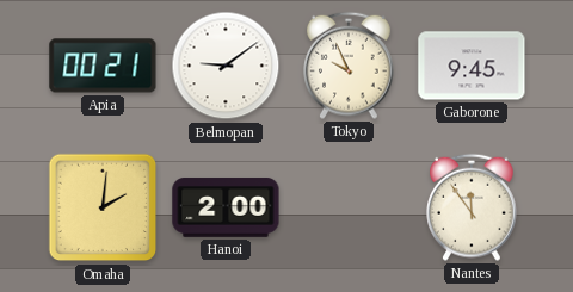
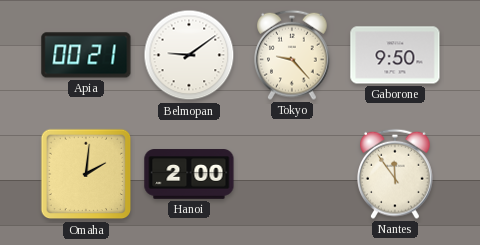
Tokyo: 9:56 -> 9:23 (293, 55)
Gaborone: 9:45 -> 9:50 (395, 55)
